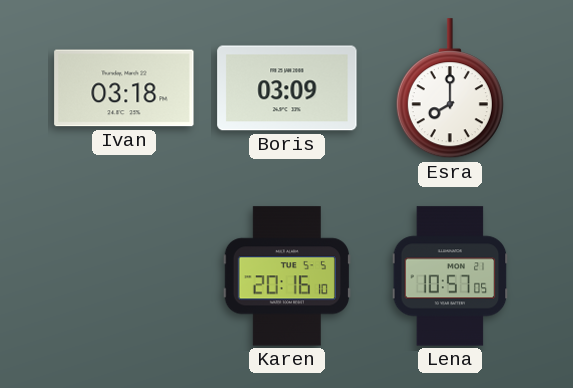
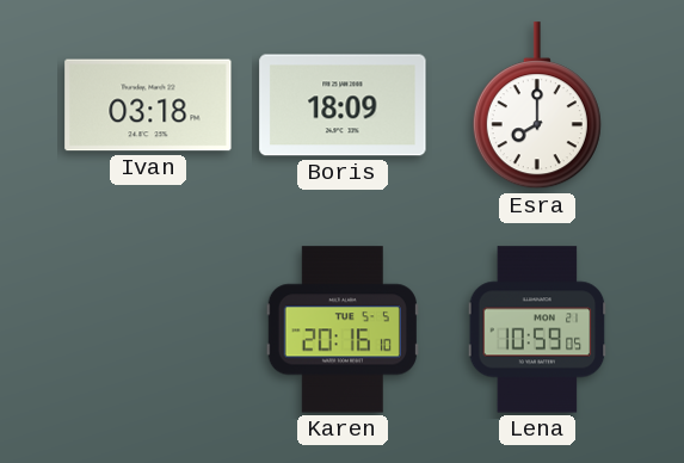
Boris: 03:09 -> 18:09 (343, 105)
Lena: 10:57 -> 10:59 (537, 329)
